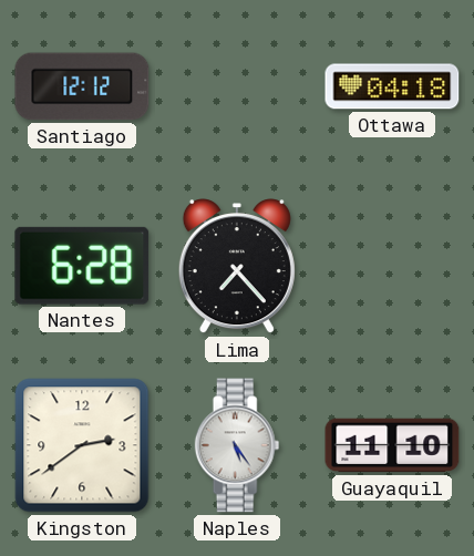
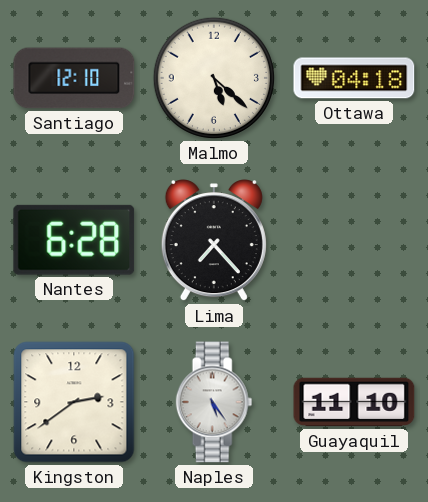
Santiago: 12:12 -> 12:10 (74, 78)
Malmo: none -> 5:22 (214, 78)
